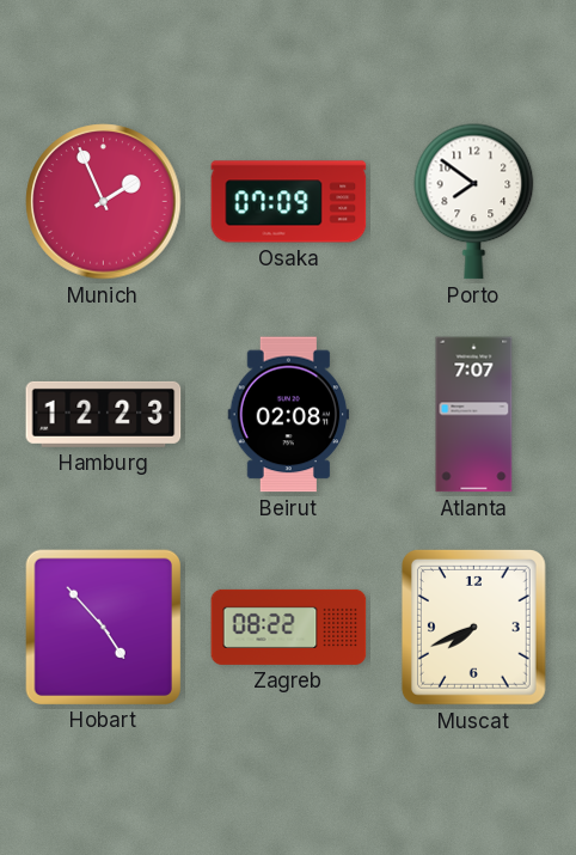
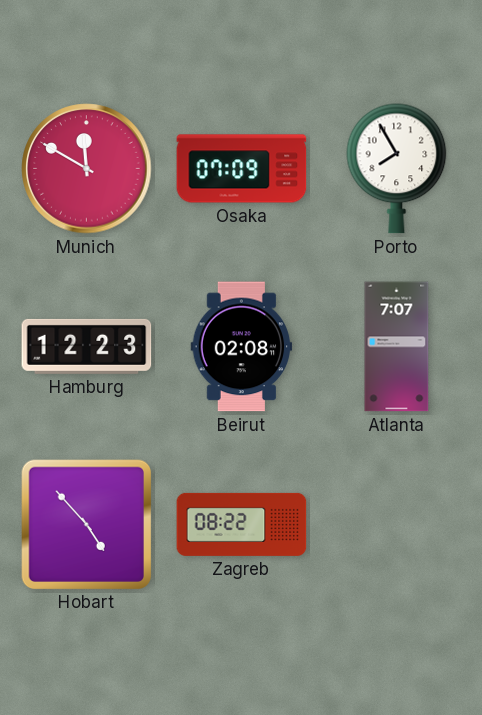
Munich: 1:56 -> 11:50 (87, 169)
Porto: 7:51 -> 7:55 (397, 169)
Muscat: 7:41 -> none (473, 628)
